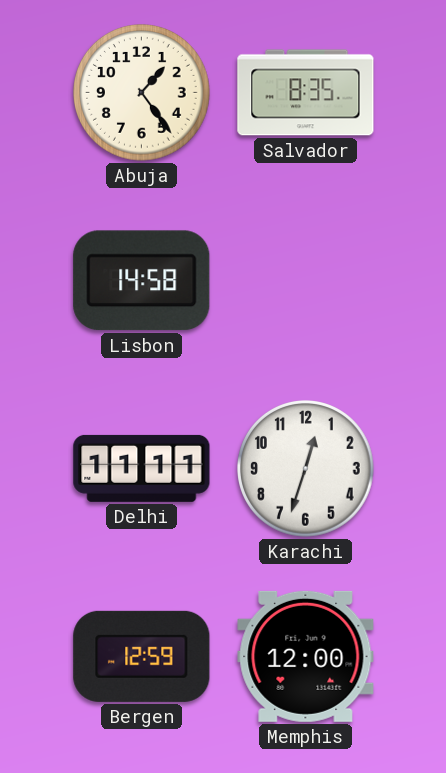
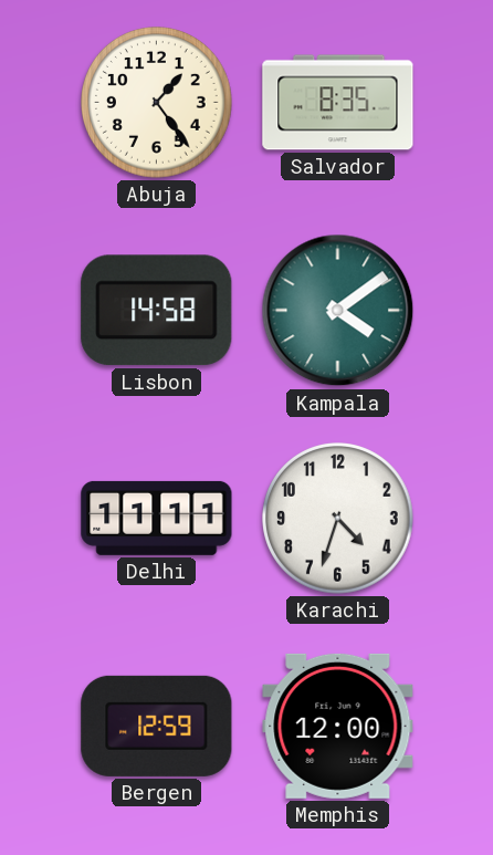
Kampala: none -> 4:09 (338, 311)
Karachi: 12:33 -> 4:33 (338, 519)
